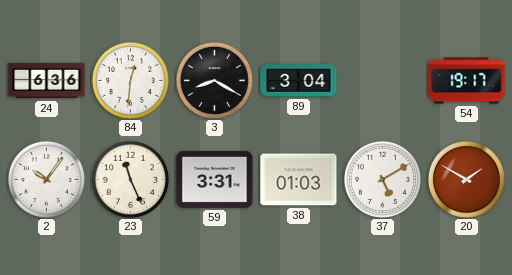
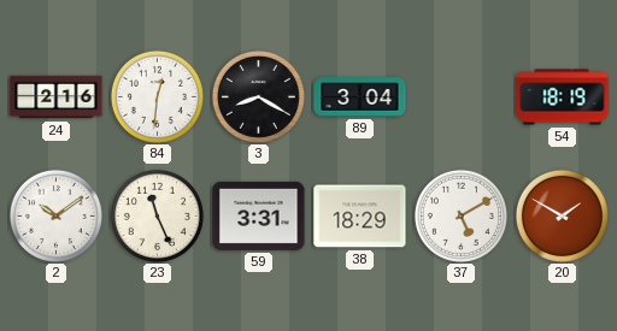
24: 6:36 -> 2:16 (57, 97)
54: 19:17 -> 18:19 (563, 97)
2: 10:06 -> 10:09 (55, 215)
38: 01:03 -> 18:29 (360, 217)
